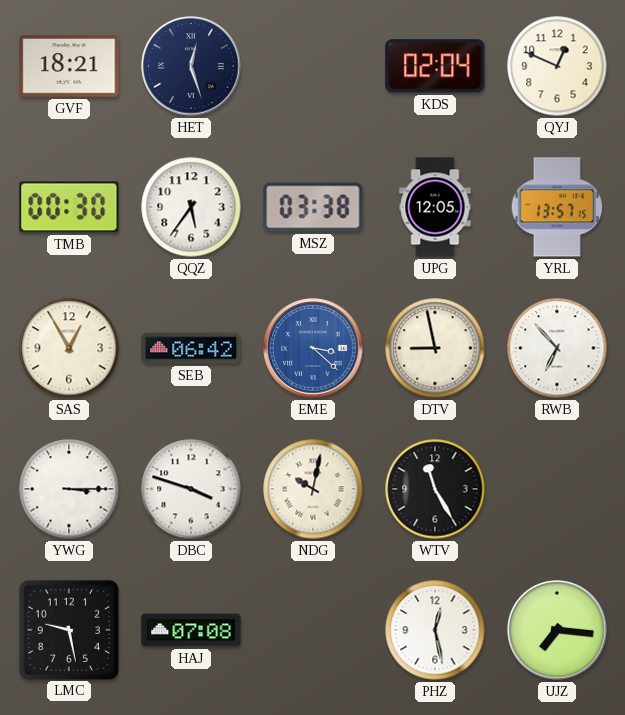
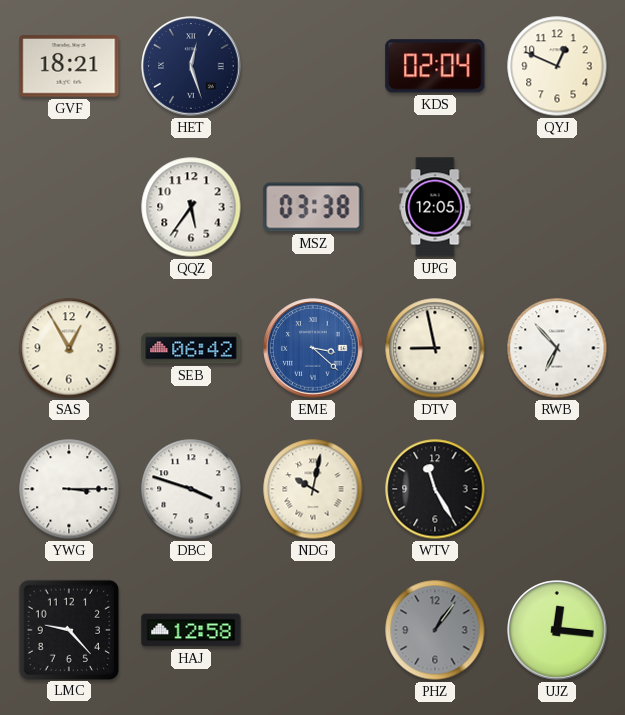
TMB: 00:30 -> none (69, 207)
YRL: 13:57 -> none (557, 207)
LMC: 9:28 -> 9:23 (68, 629)
HAJ: 07:08 -> 12:58 (191, 630)
PHZ: 12:28 -> 1:06 (435, 630)
PHZ dial: white -> grey (435, 630)
UJZ: 7:16 -> 12:16 (557, 630)
